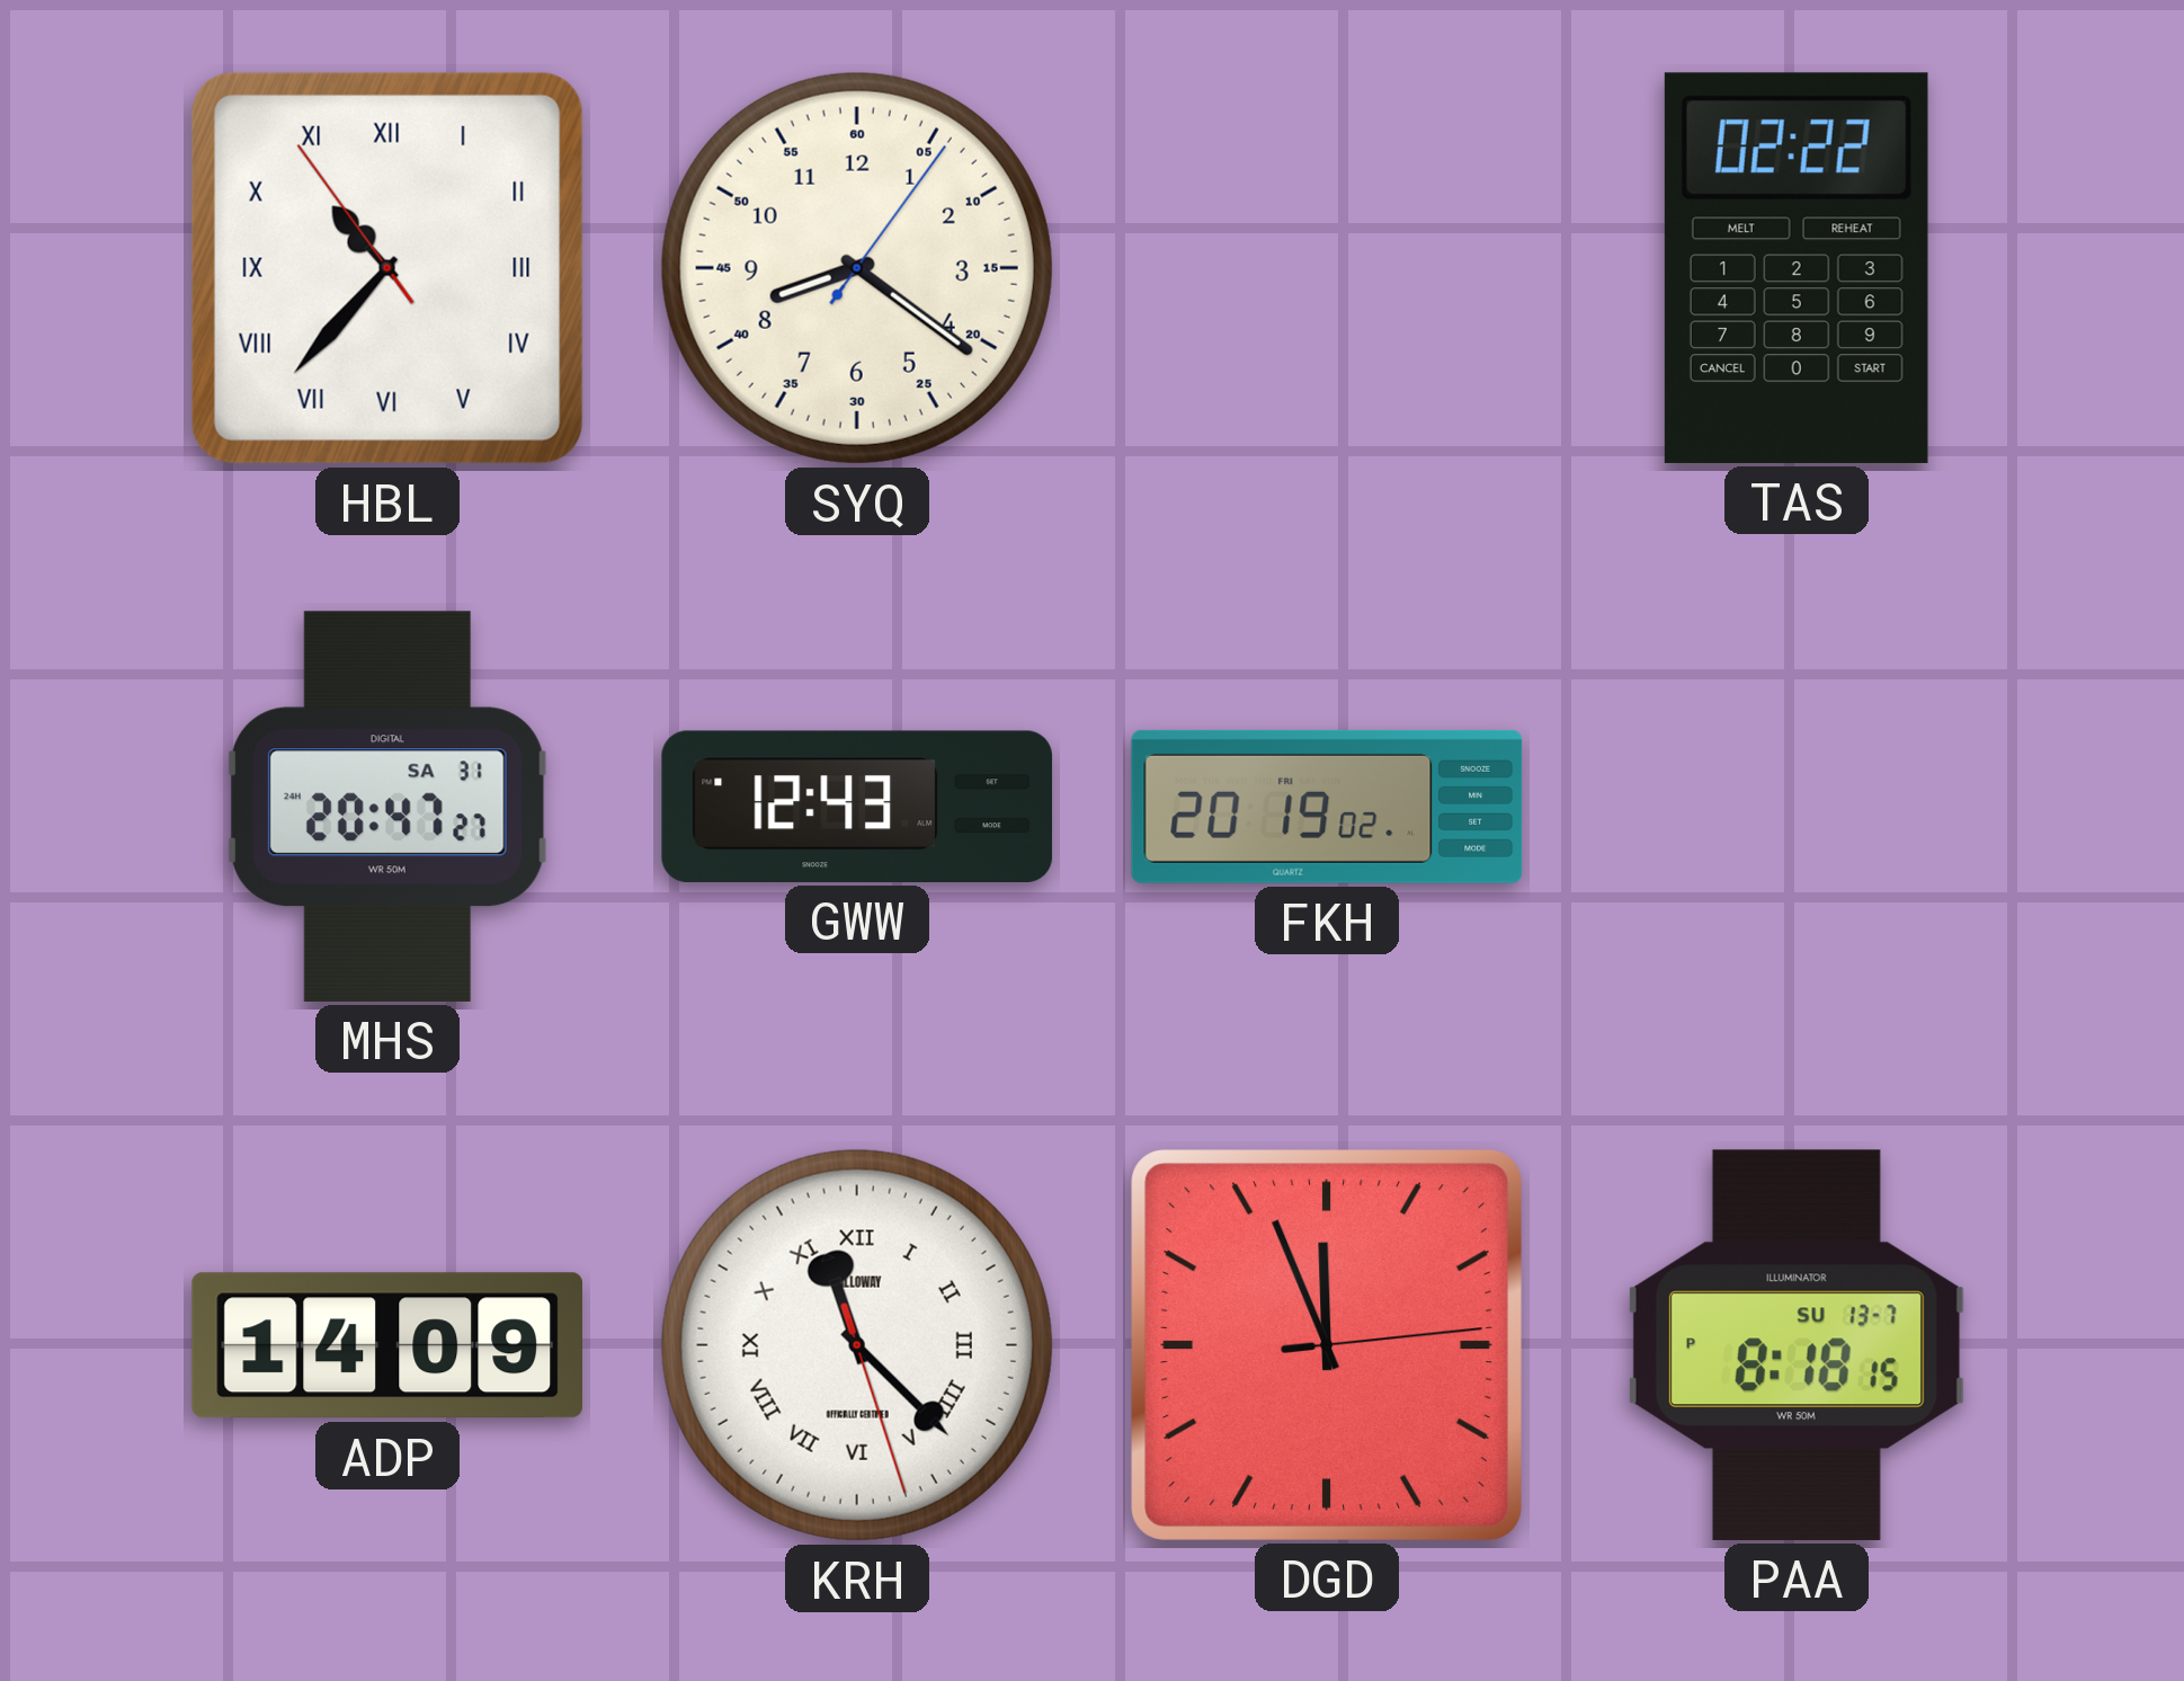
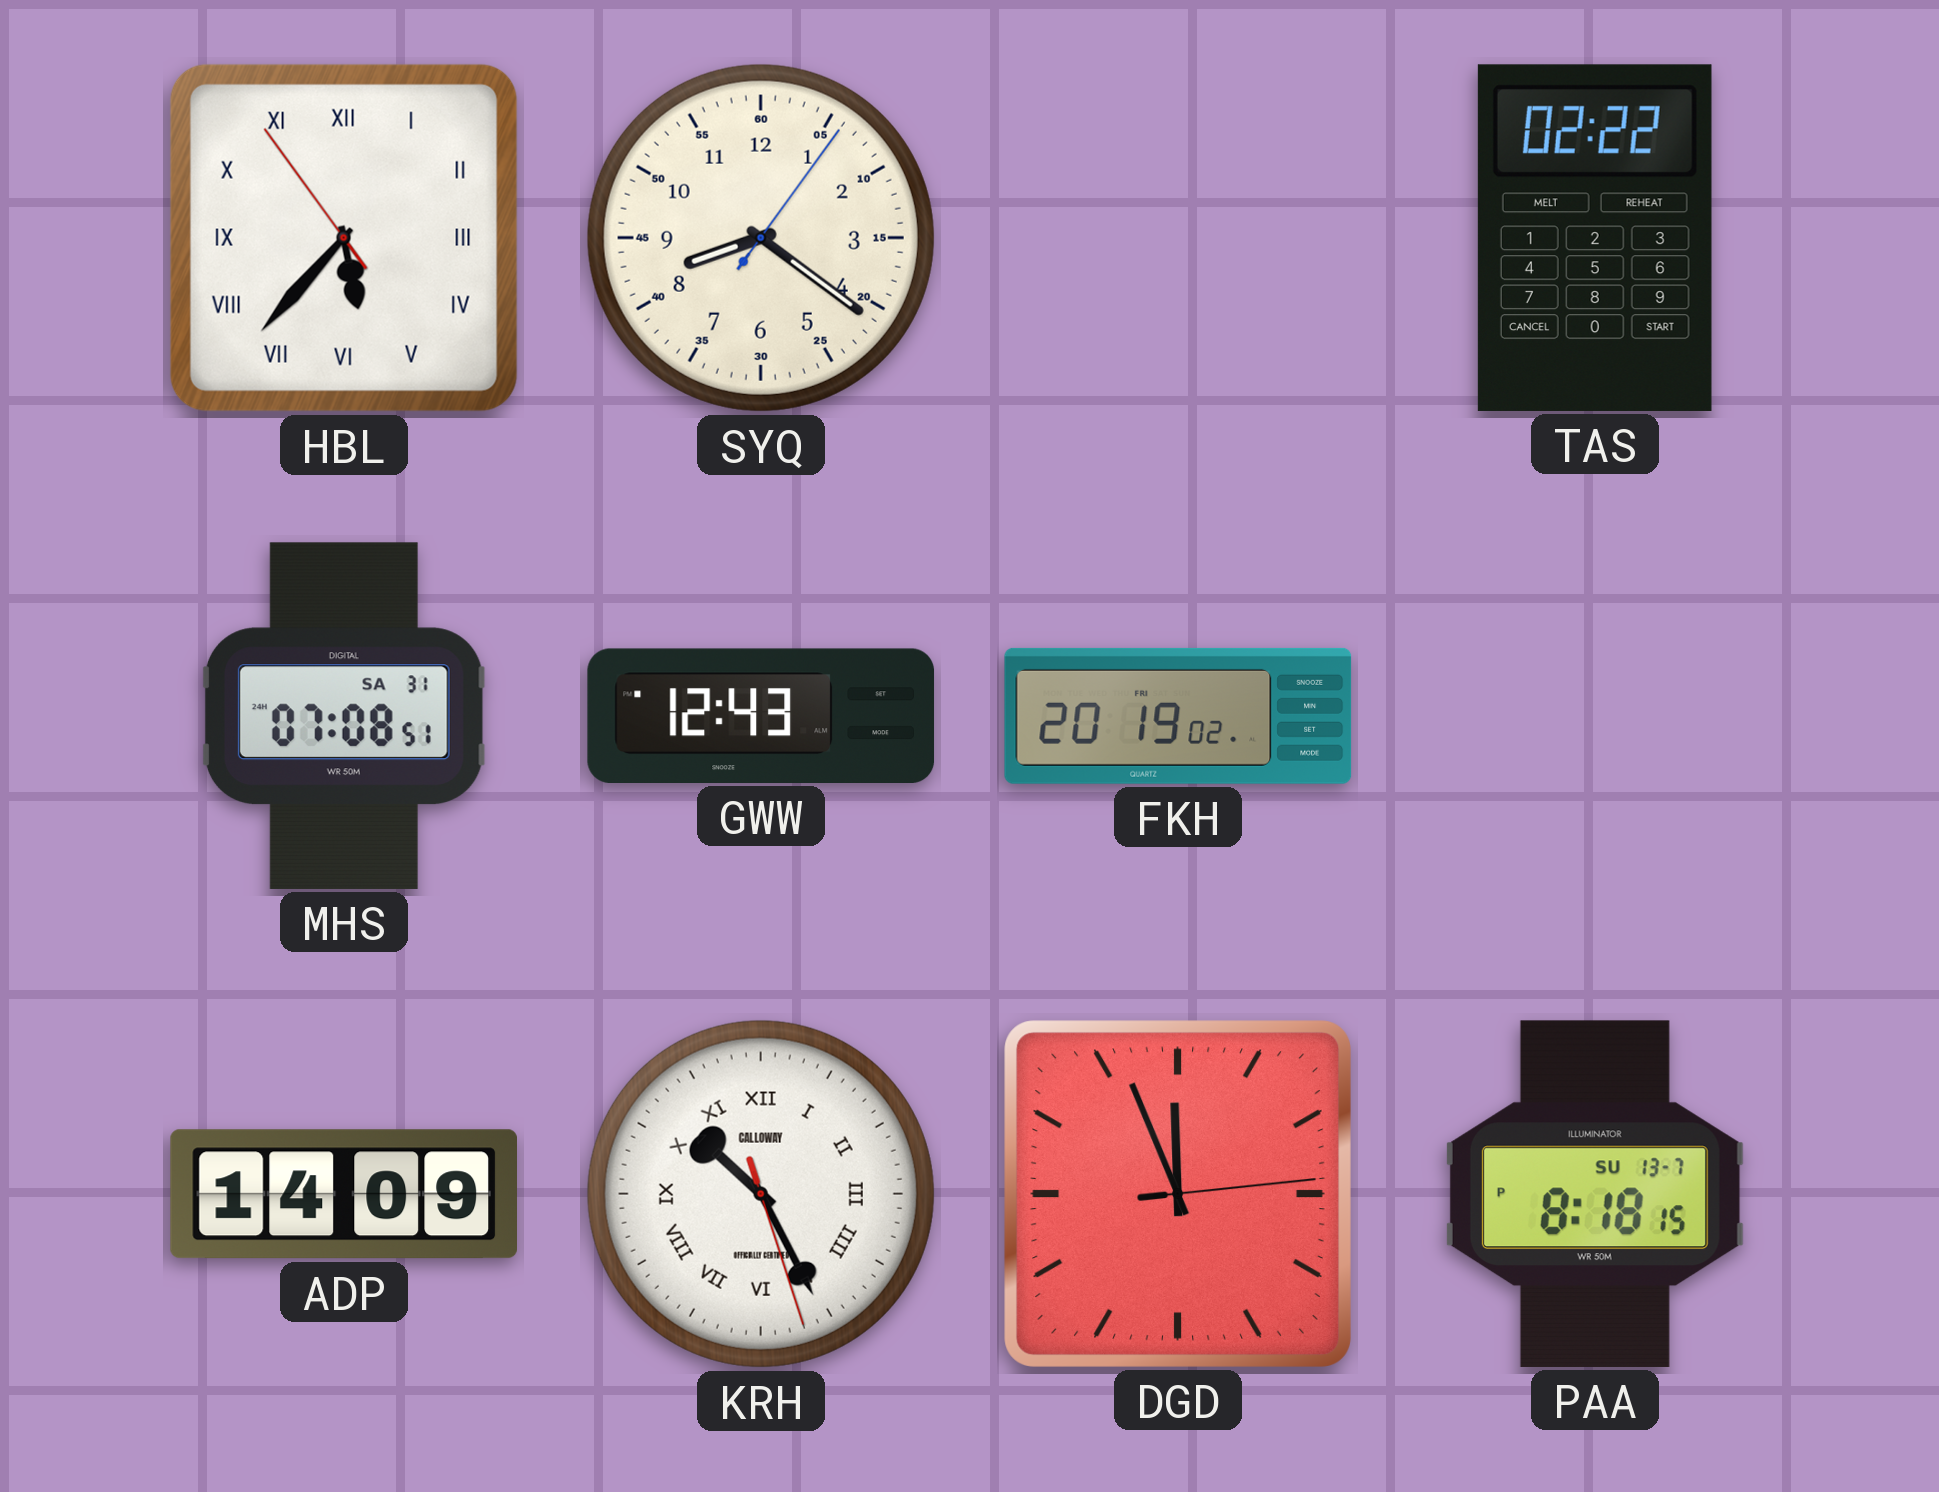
HBL: 10:36 -> 5:36 (344, 238)
MHS: 20:47 -> 07:08 (344, 716)
KRH: 11:22 -> 10:25 (761, 1194)
